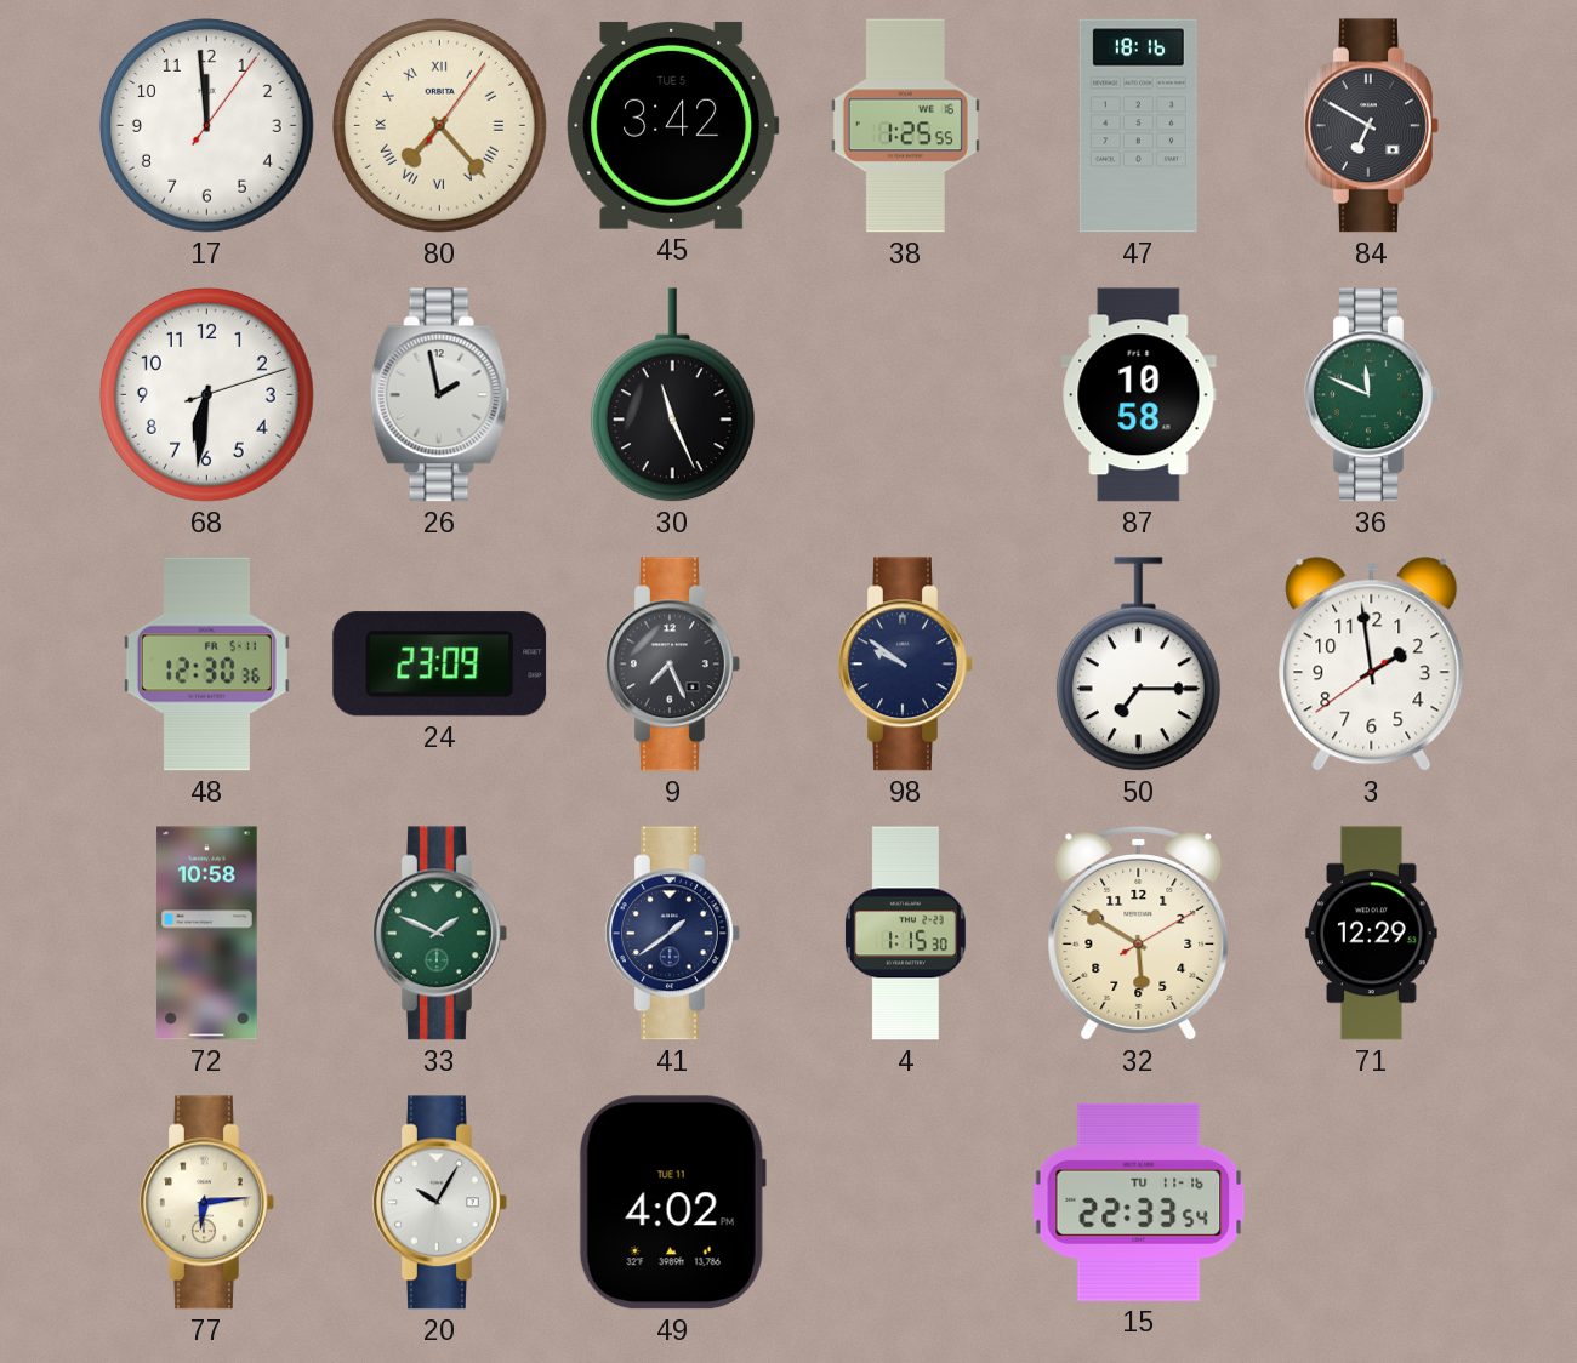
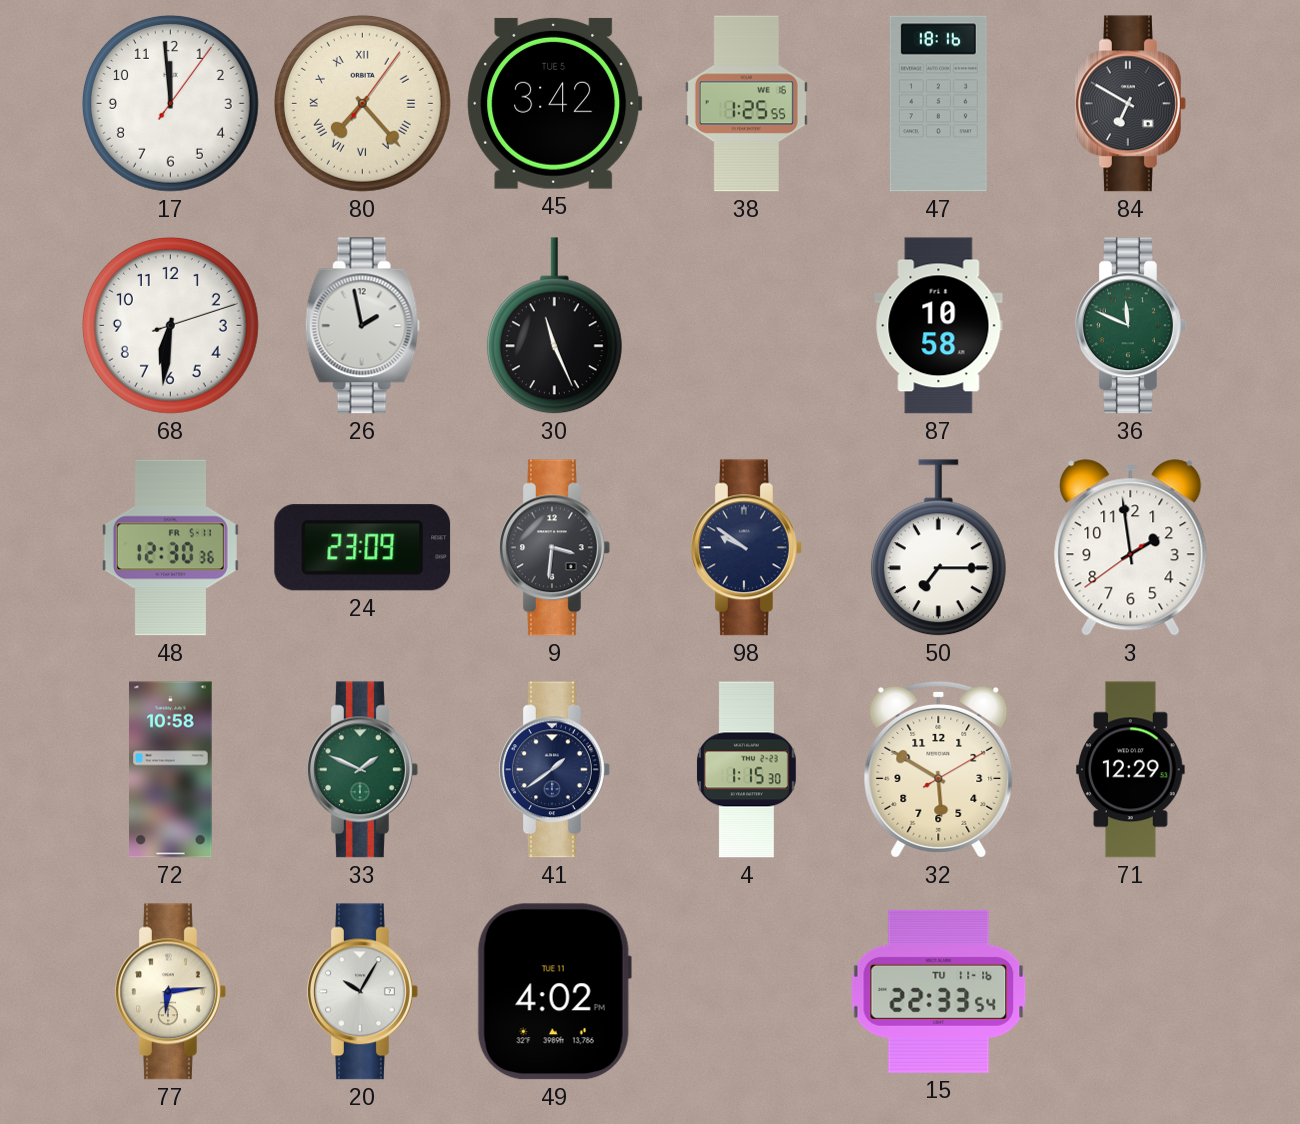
9: 7:26 -> 3:31 (555, 548)
